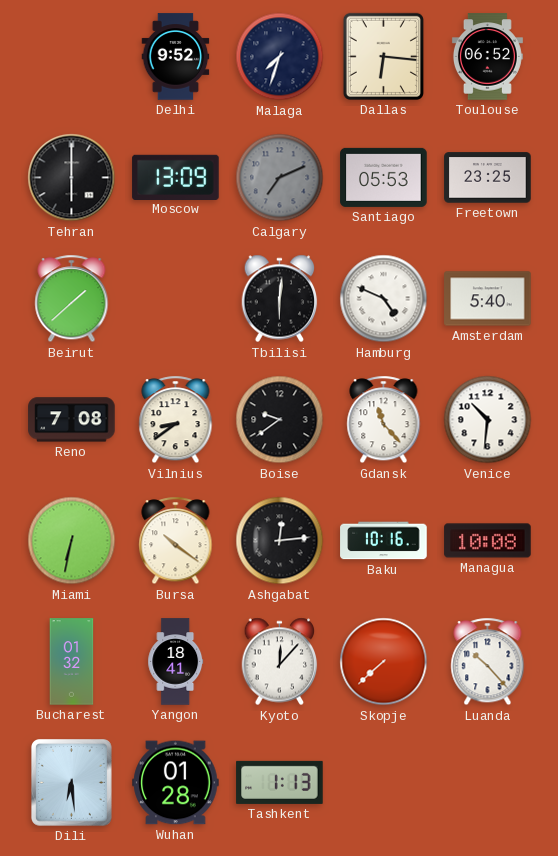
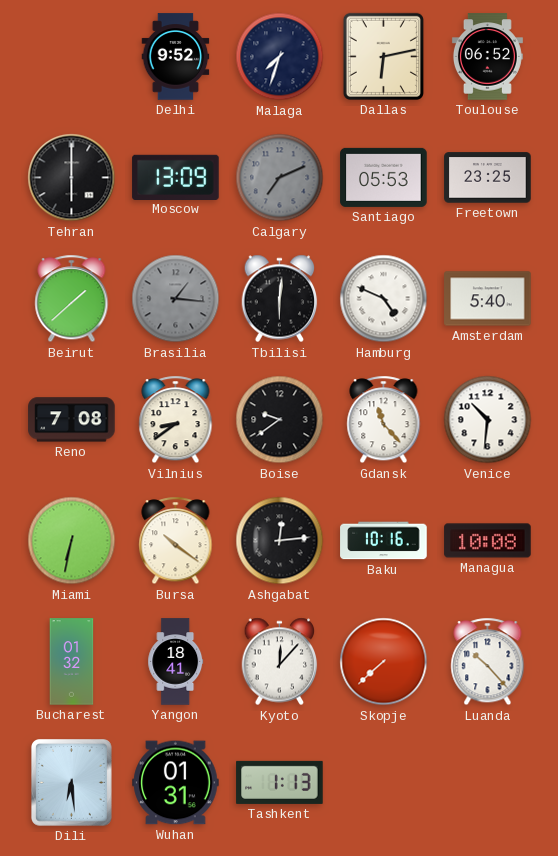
Dallas: 6:16 -> 6:13 (383, 56)
Brasilia: none -> 1:16 (176, 299)
Wuhan: 01:28 -> 01:31 (176, 783)
